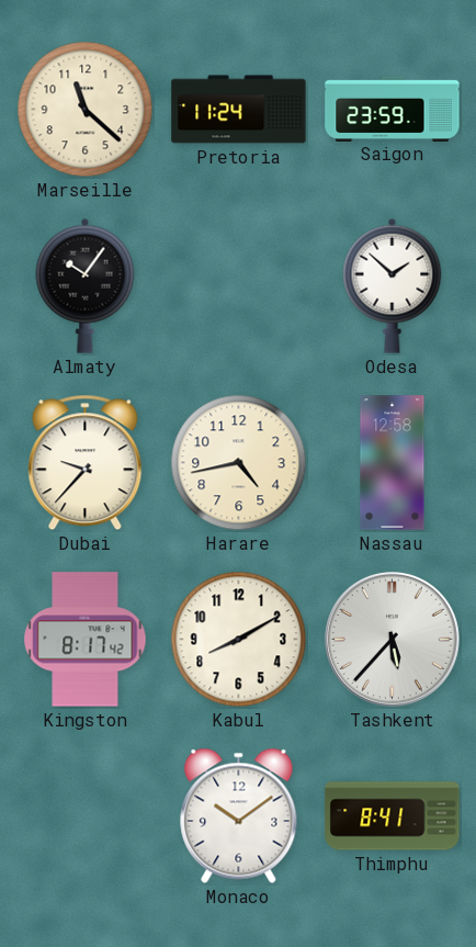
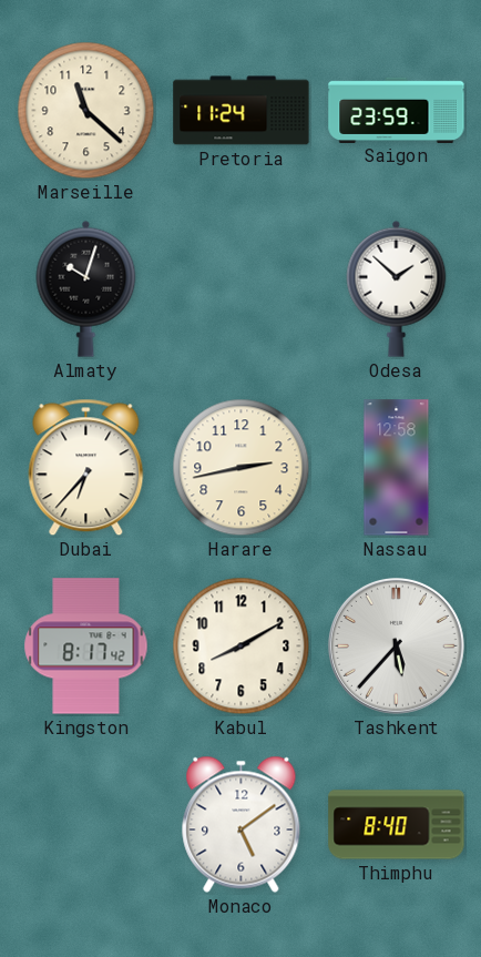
Almaty: 10:06 -> 10:03 (86, 288)
Dubai: 9:37 -> 6:37 (86, 468)
Harare: 4:43 -> 2:43 (242, 468)
Monaco: 10:09 -> 5:09 (242, 824)
Thimphu: 8:41 -> 8:40 (397, 825)
